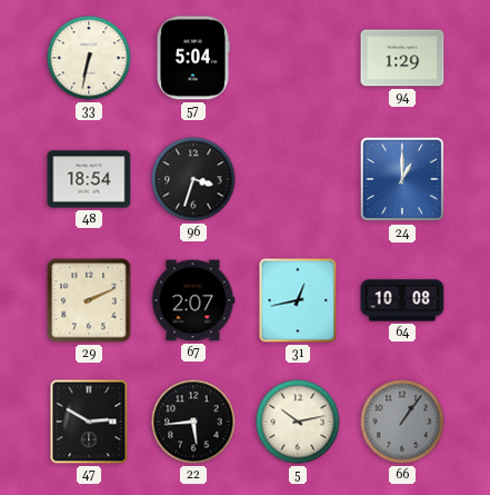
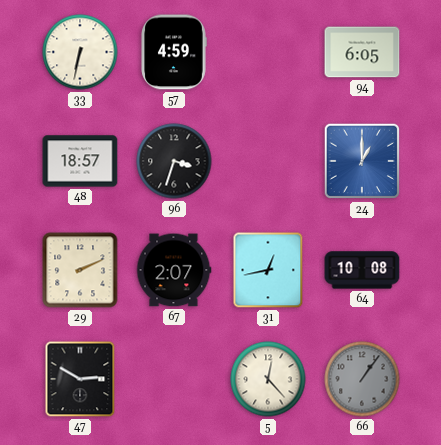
57: 5:04 -> 4:59 (174, 52)
94: 1:29 -> 6:05 (362, 52)
48: 18:54 -> 18:57 (80, 161)
22: 5:44 -> none (193, 422)
5: 10:13 -> 12:23 (268, 379)
